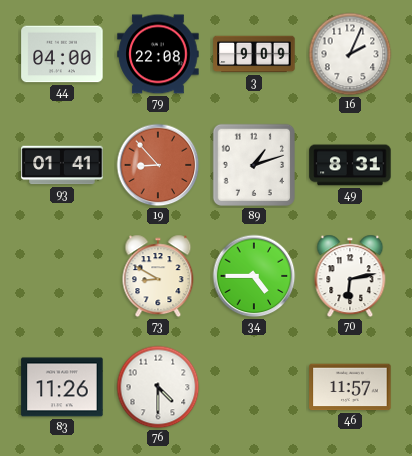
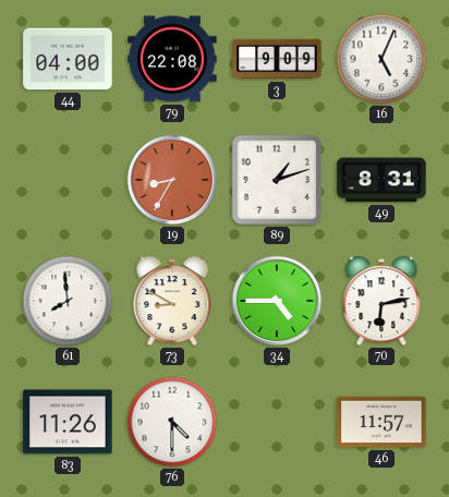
16: 2:04 -> 5:04 (381, 59)
93: 01:41 -> none (62, 165)
19: 8:53 -> 8:35 (172, 180)
61: none -> 7:59 (68, 301)
